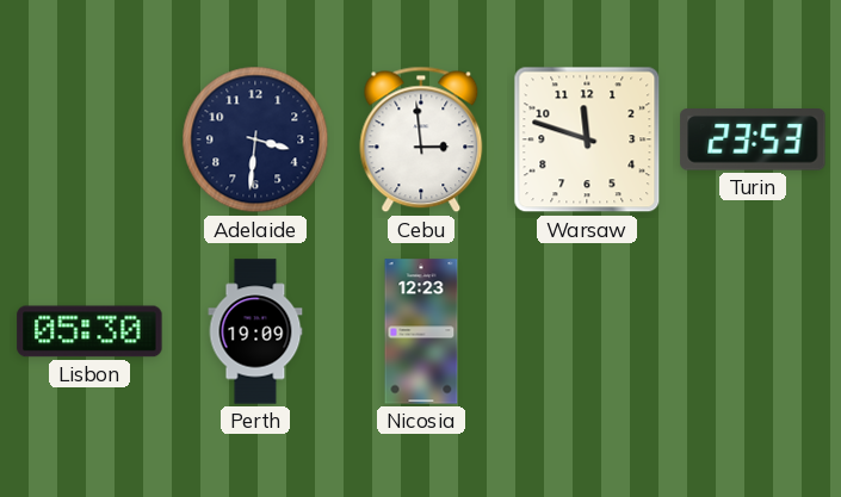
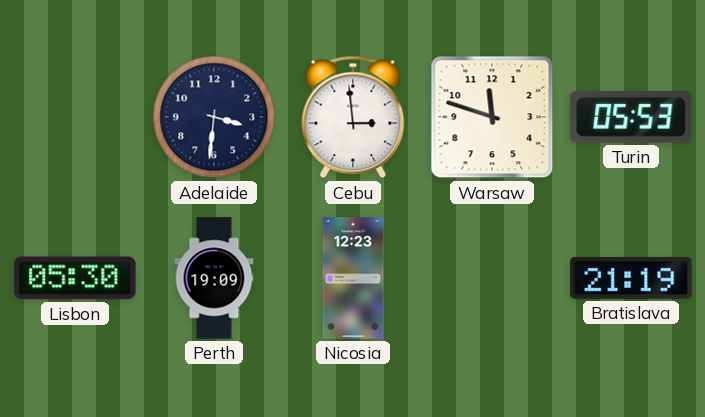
Turin: 23:53 -> 05:53 (631, 118)
Bratislava: none -> 21:19 (631, 278)
